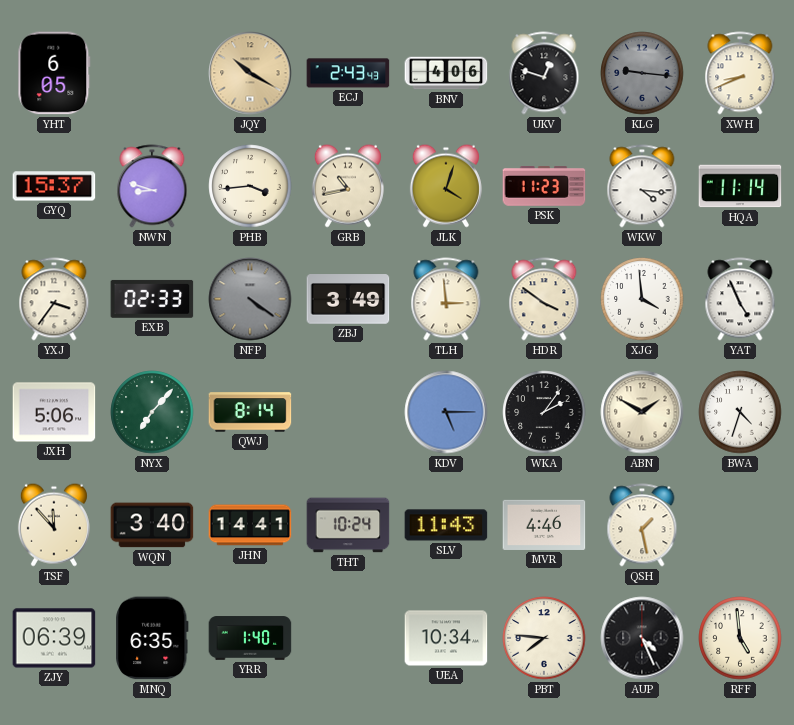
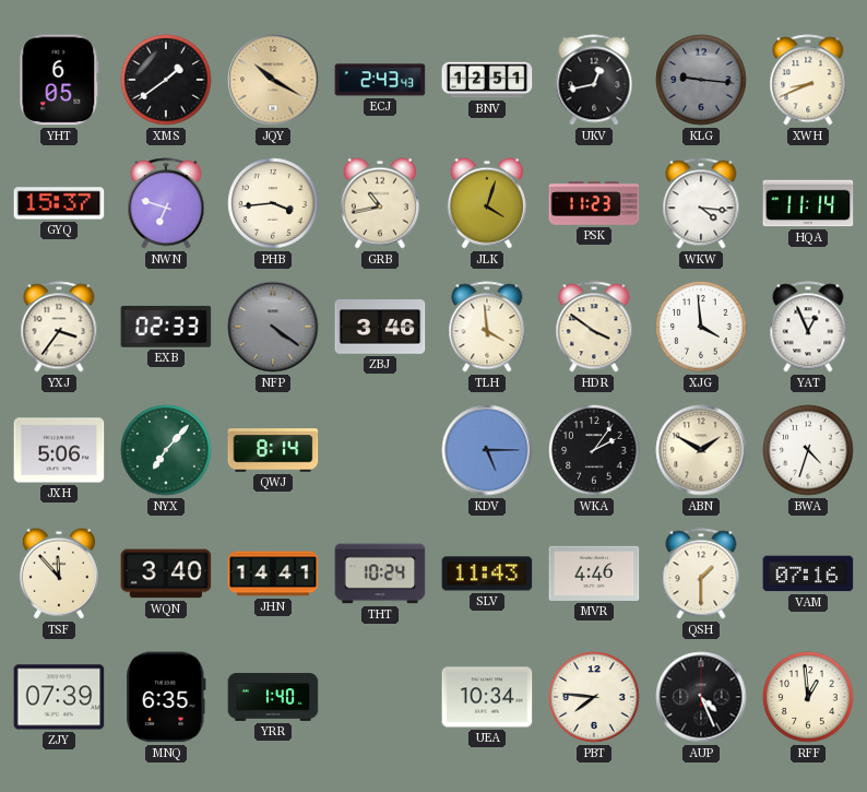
XMS: none -> 1:39 (166, 80)
BNV: 4:06 -> 12:51 (487, 80)
UKV: 12:48 -> 12:43 (594, 80)
NWN: 8:48 -> 6:48 (166, 203)
ZBJ: 3:49 -> 3:46 (380, 327)
TLH: 2:59 -> 3:59 (487, 327)
YAT: 4:56 -> 12:56 (808, 327)
QSH: 1:28 -> 1:30 (701, 574)
VAM: none -> 07:16 (808, 574)
ZJY: 06:39 -> 07:39 (59, 697)
RFF: 4:59 -> 12:59 (808, 697)
